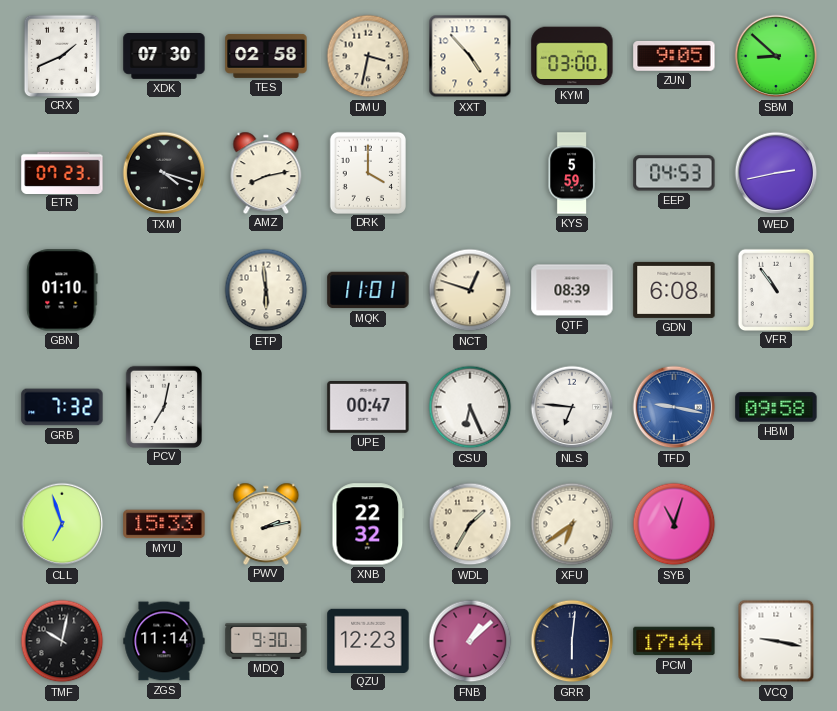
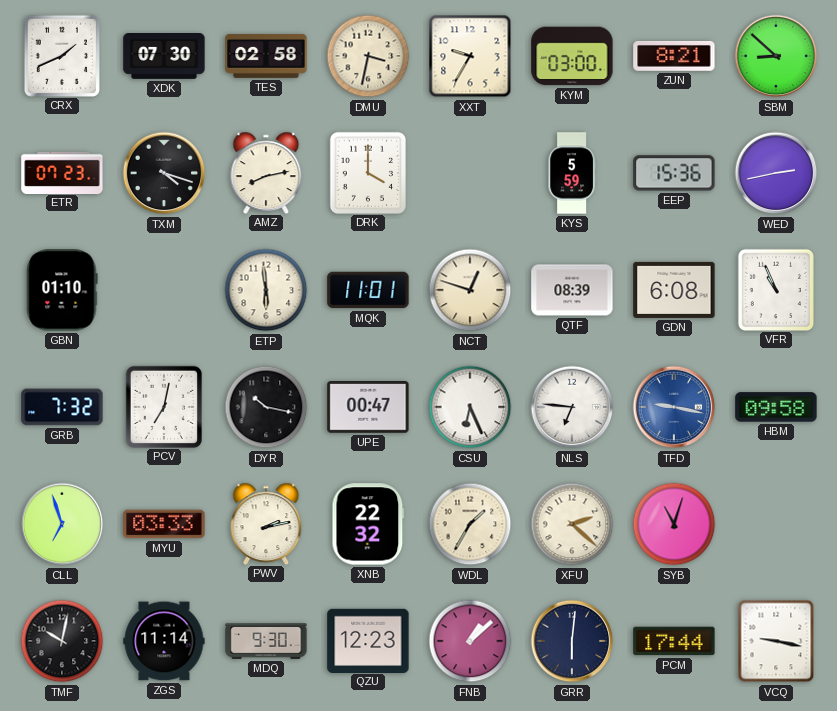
XXT: 4:53 -> 9:35 (470, 56)
ZUN: 9:05 -> 8:21 (674, 56)
EEP: 04:53 -> 15:36 (674, 173)
VFR: 10:54 -> 10:56 (775, 289)
DYR: none -> 10:17 (266, 407)
MYU: 15:33 -> 03:33 (164, 524)
XFU: 6:39 -> 2:22 (572, 524)
